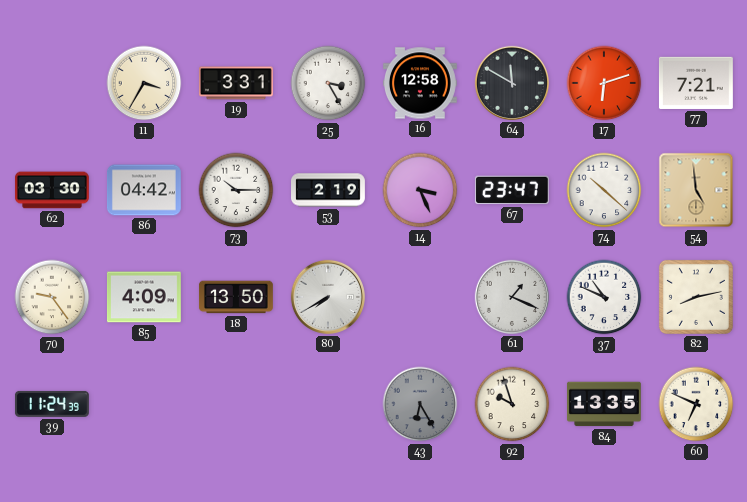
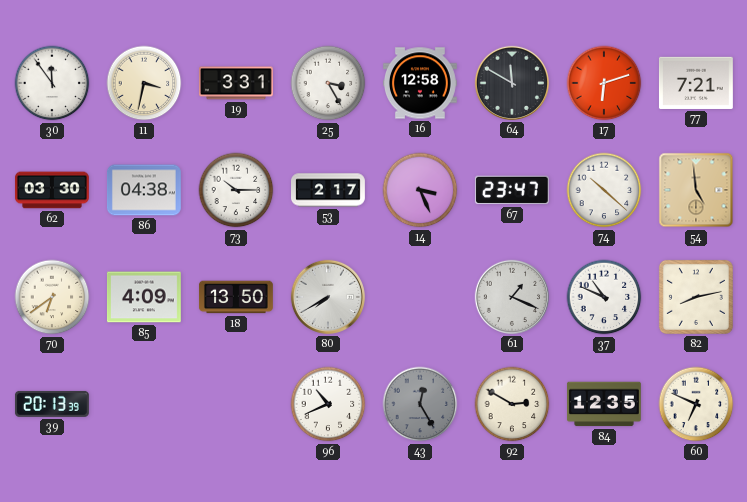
30: none -> 11:54 (52, 83)
11: 3:35 -> 3:32 (144, 83)
86: 04:42 -> 04:38 (144, 190)
53: 2:19 -> 2:17 (329, 190)
70: 9:24 -> 6:39 (52, 297)
39: 11:24 -> 20:13 (52, 404)
96: none -> 10:41 (328, 404)
43: 6:25 -> 12:25 (420, 404)
92: 9:57 -> 2:50 (512, 404)
84: 13:35 -> 12:35 (604, 404)
